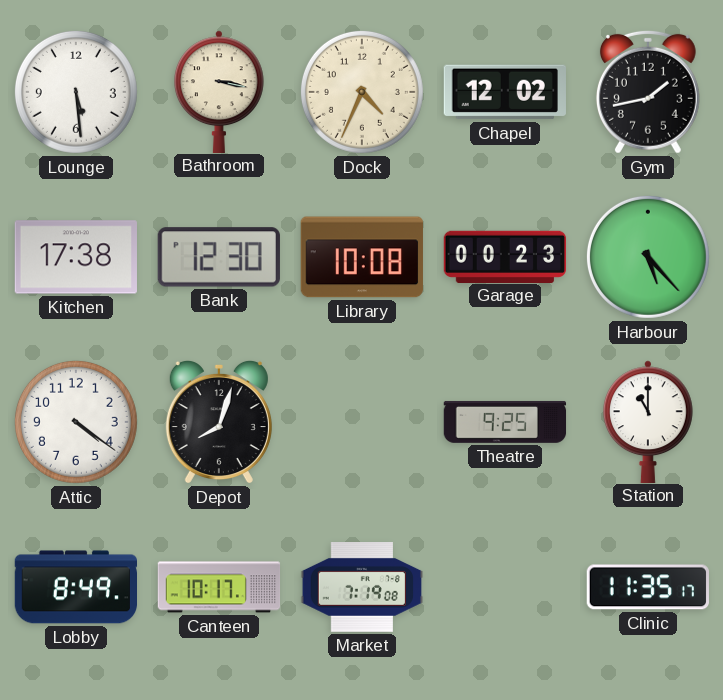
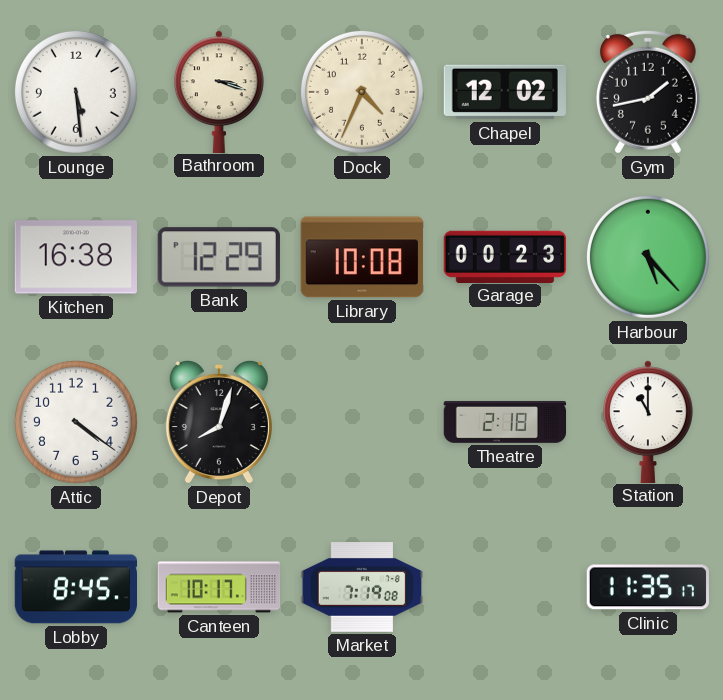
Bathroom: 3:17 -> 3:18 (220, 91)
Kitchen: 17:38 -> 16:38 (76, 257)
Bank: 12:30 -> 12:29 (219, 257)
Theatre: 9:25 -> 2:18 (505, 422)
Lobby: 8:49 -> 8:45 (75, 587)
